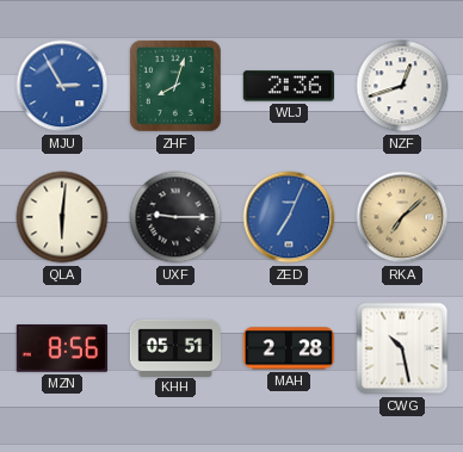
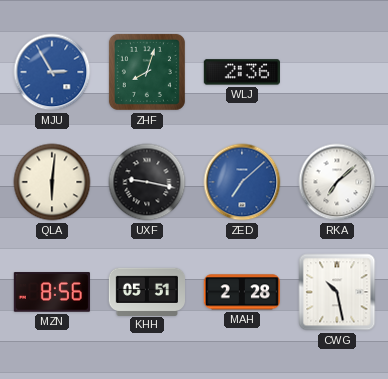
NZF: 12:42 -> none (402, 86)
UXF: 9:15 -> 9:17 (147, 182)
ZED: 7:04 -> 7:08 (242, 182)
RKA dial: champagne -> white (337, 182)
